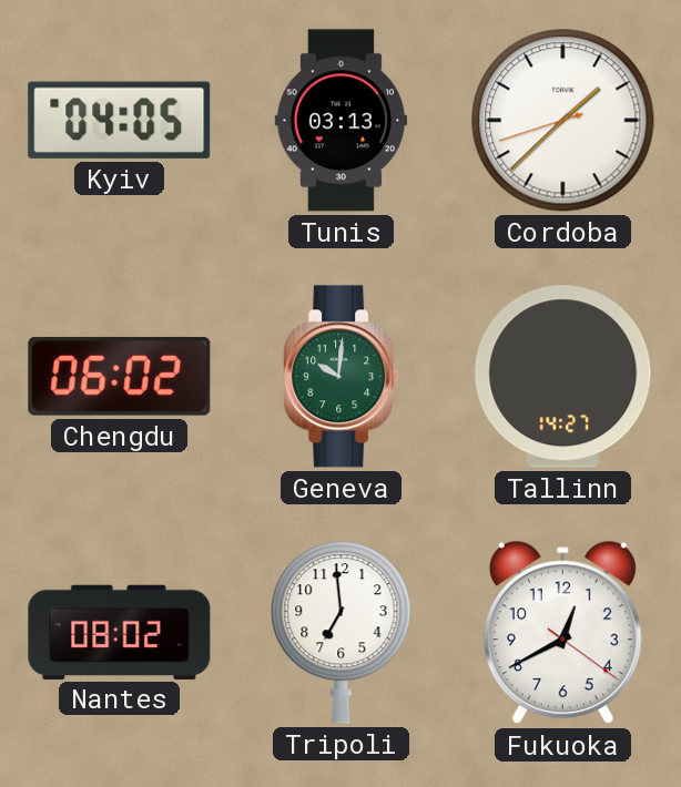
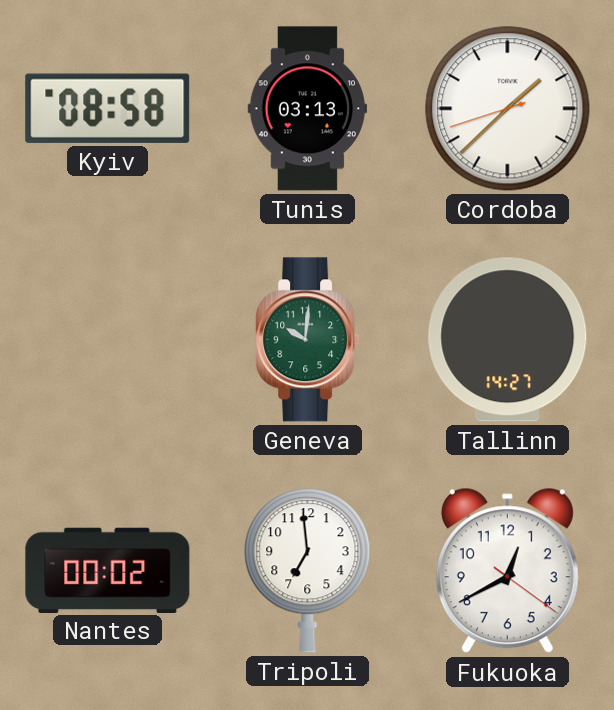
Kyiv: 04:05 -> 08:58 (108, 108)
Chengdu: 06:02 -> none (120, 376)
Nantes: 08:02 -> 00:02 (108, 570)
